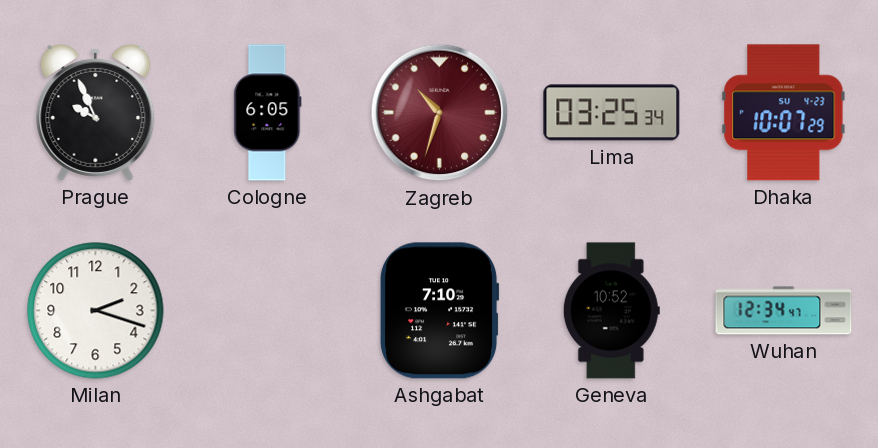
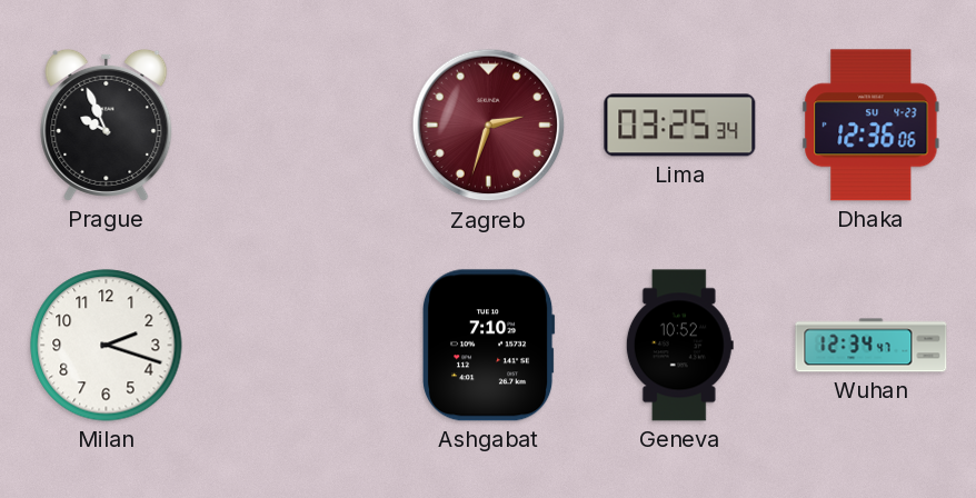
Cologne: 6:05 -> none (268, 113)
Zagreb: 10:33 -> 2:33 (489, 126)
Dhaka: 10:07 -> 12:36 (872, 126)
